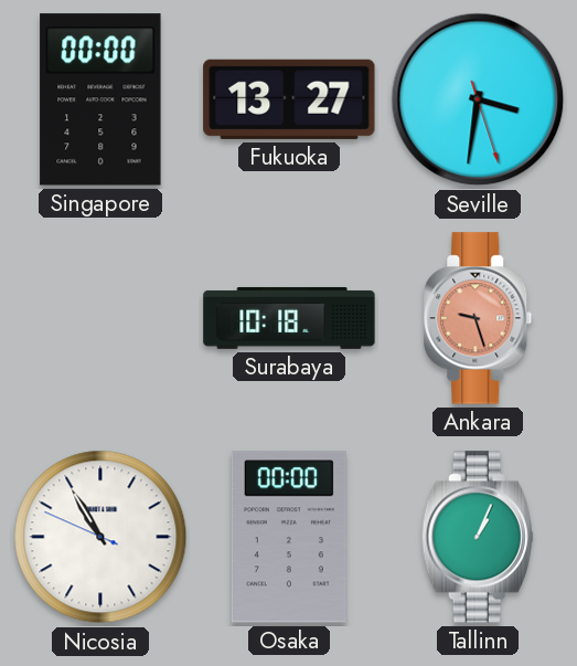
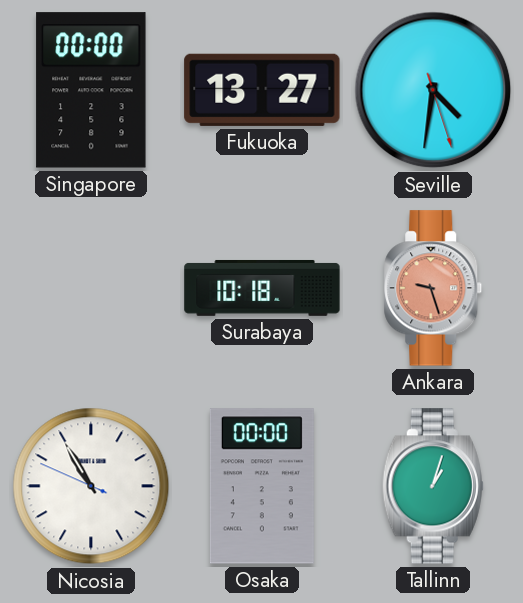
Seville: 3:31 -> 4:31 (433, 90)
Tallinn: 1:04 -> 1:03 (433, 486)
